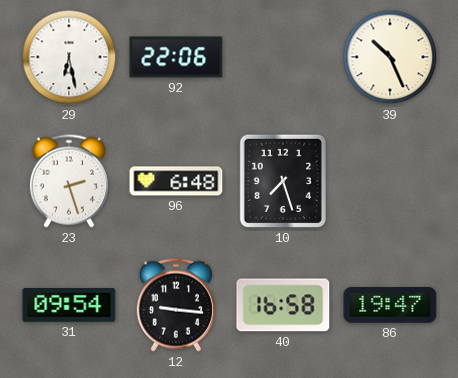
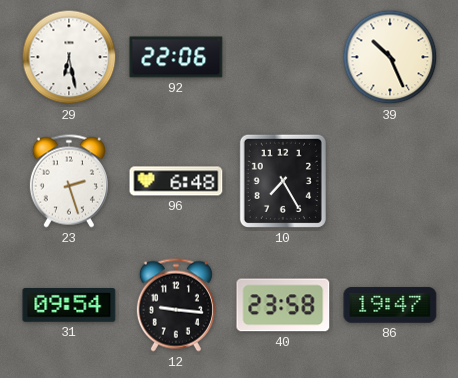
10: 7:27 -> 7:25 (283, 181)
40: 16:58 -> 23:58 (283, 305)
